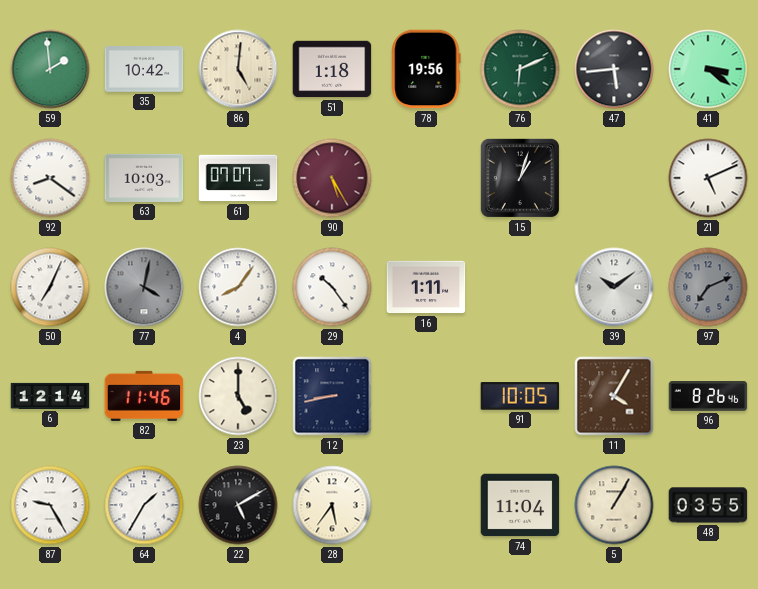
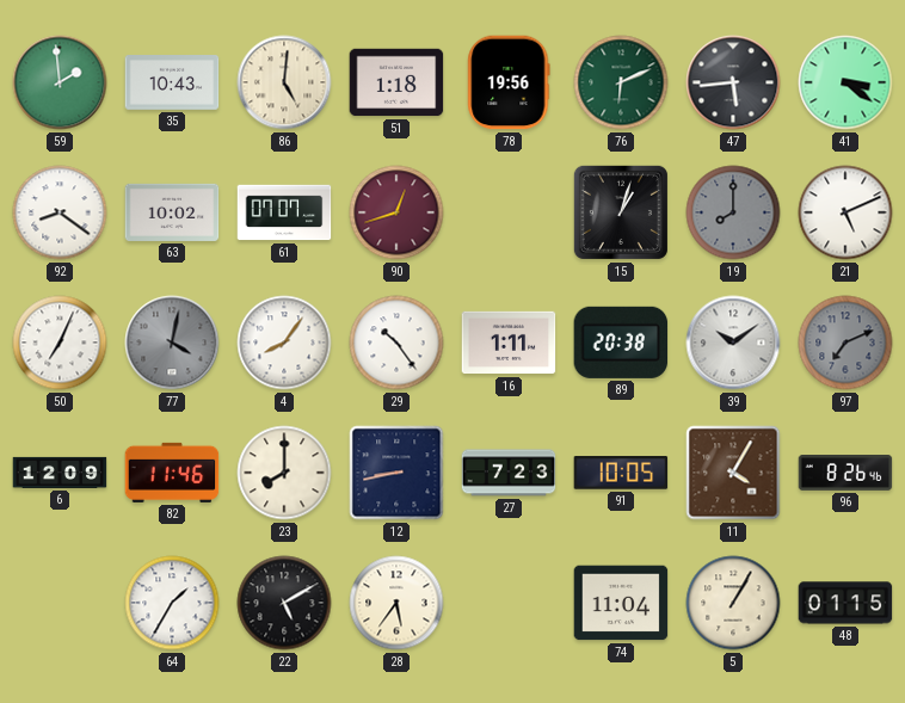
35: 10:42 -> 10:43 (172, 84)
63: 10:03 -> 10:02 (172, 212)
90: 5:25 -> 12:42 (396, 212)
19: none -> 8:00 (733, 212)
89: none -> 20:38 (621, 343)
6: 12:14 -> 12:09 (60, 473)
23: 5:00 -> 8:00 (284, 473)
27: none -> 7:23 (509, 473)
87: 9:25 -> none (50, 505)
48: 03:55 -> 01:15 (845, 603)
